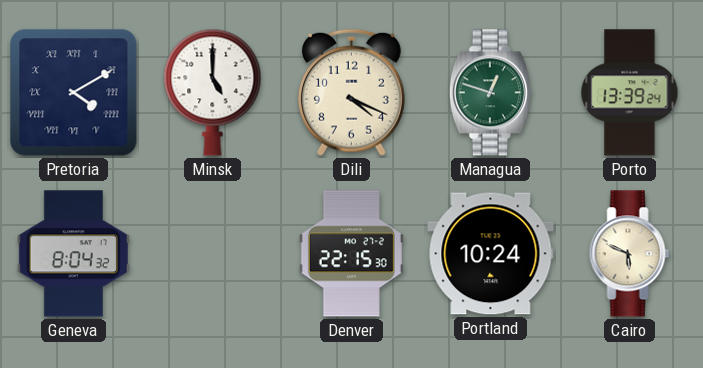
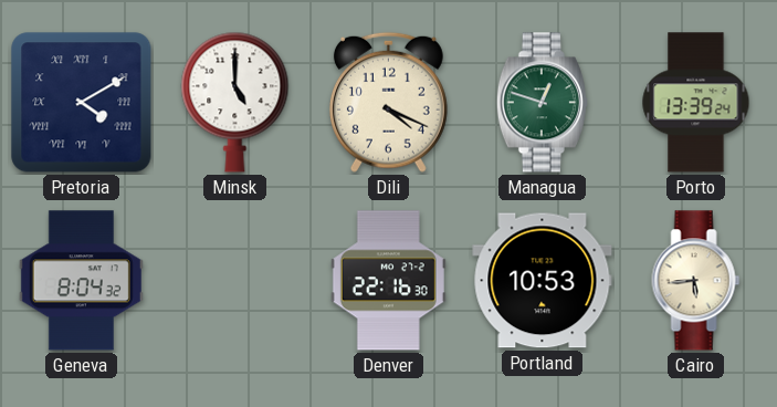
Denver: 22:15 -> 22:16 (388, 281)
Portland: 10:24 -> 10:53 (543, 281)
Cairo: 5:49 -> 5:44 (696, 281)
